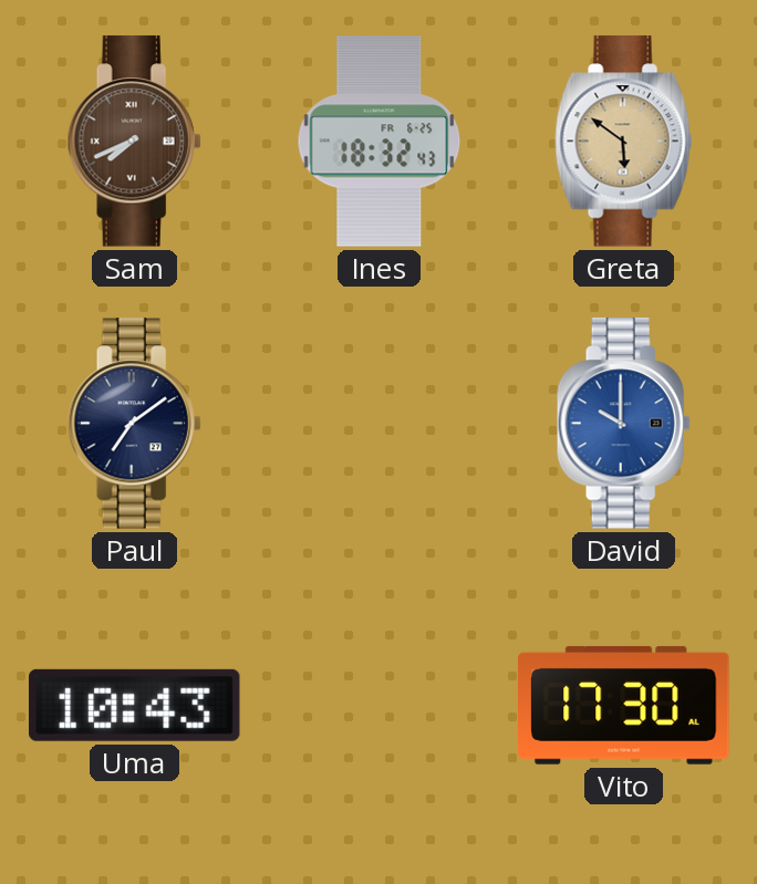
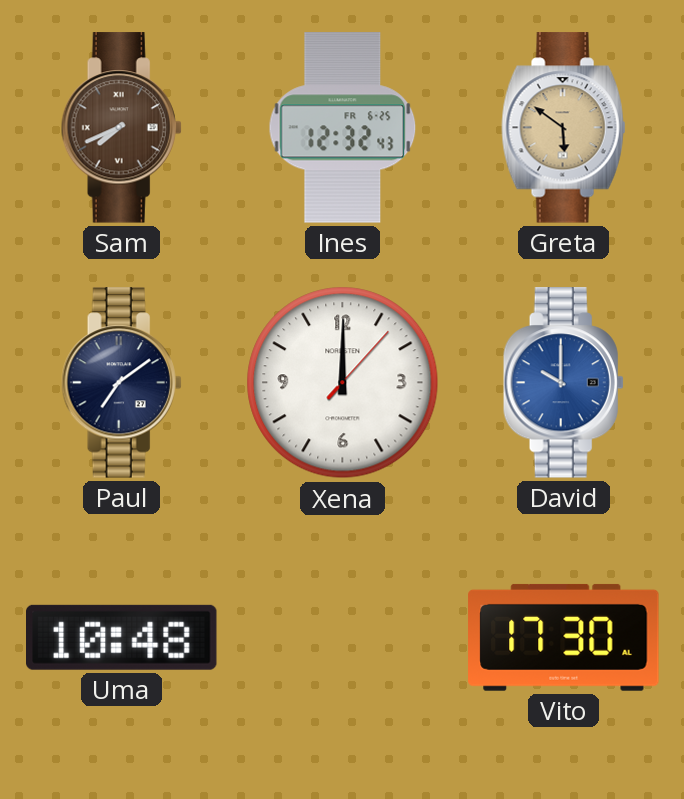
Ines: 18:32 -> 12:32 (343, 128)
Xena: none -> 12:00 (343, 383)
Uma: 10:43 -> 10:48 (122, 637)
